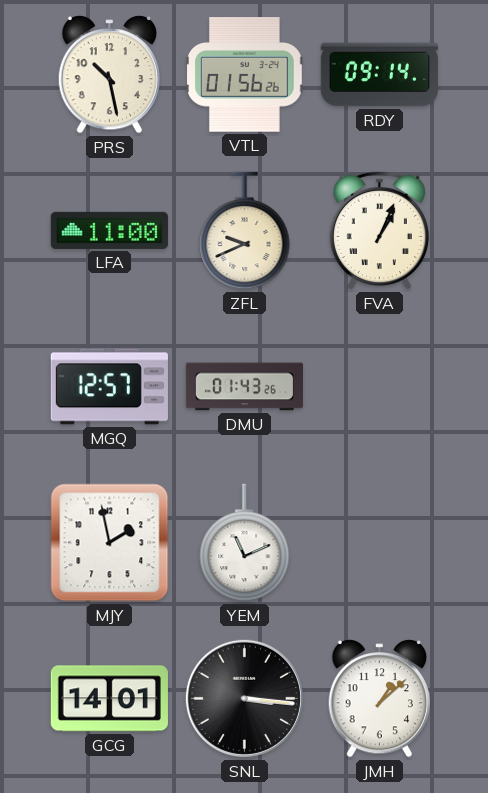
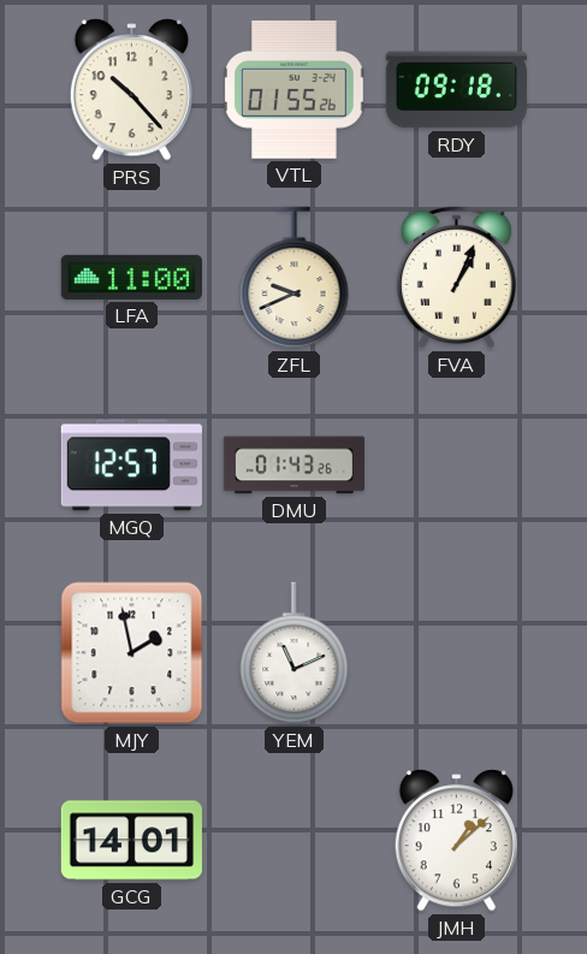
PRS: 10:28 -> 10:23 (131, 90)
VTL: 01:56 -> 01:55 (295, 90)
RDY: 09:14 -> 09:18 (456, 90)
SNL: 3:16 -> none (244, 698)
